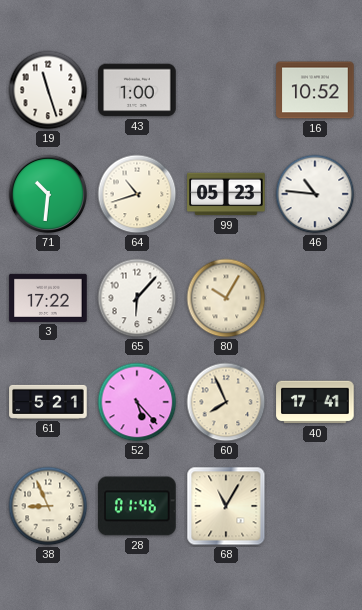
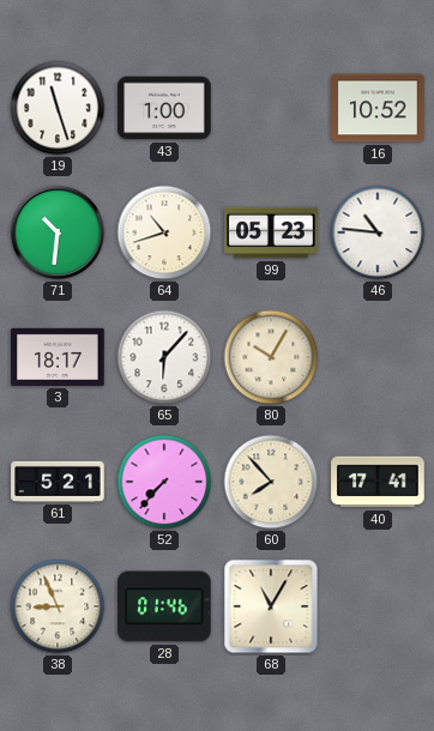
3: 17:22 -> 18:17 (58, 357)
52: 5:23 -> 7:37 (164, 482)
60: 7:56 -> 7:53 (271, 482)
